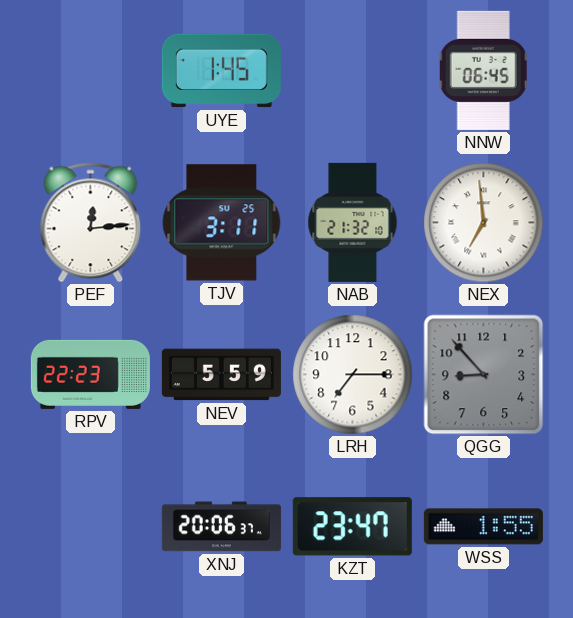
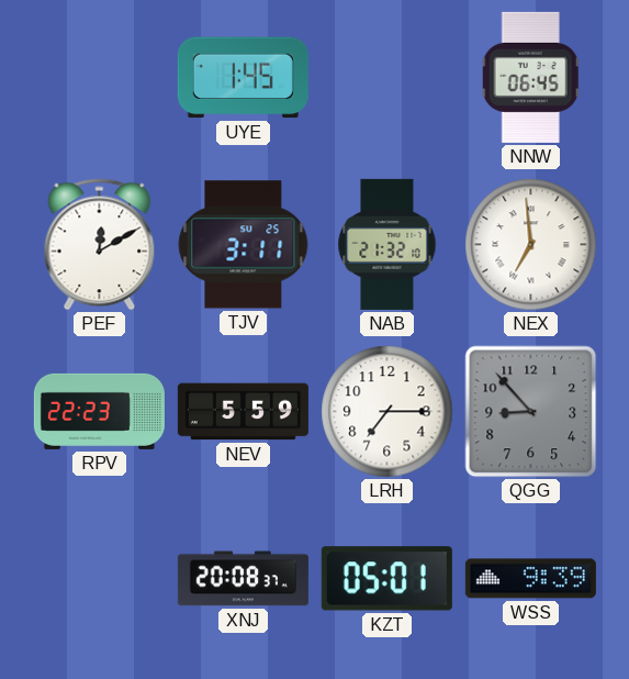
PEF: 12:14 -> 12:10 (100, 245)
XNJ: 20:06 -> 20:08 (243, 579)
KZT: 23:47 -> 05:01 (386, 579)
WSS: 1:55 -> 9:39 (530, 579)
